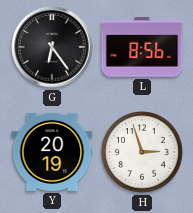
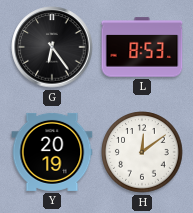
L: 8:56 -> 8:53 (142, 47)
H: 2:57 -> 12:09 (142, 152)
